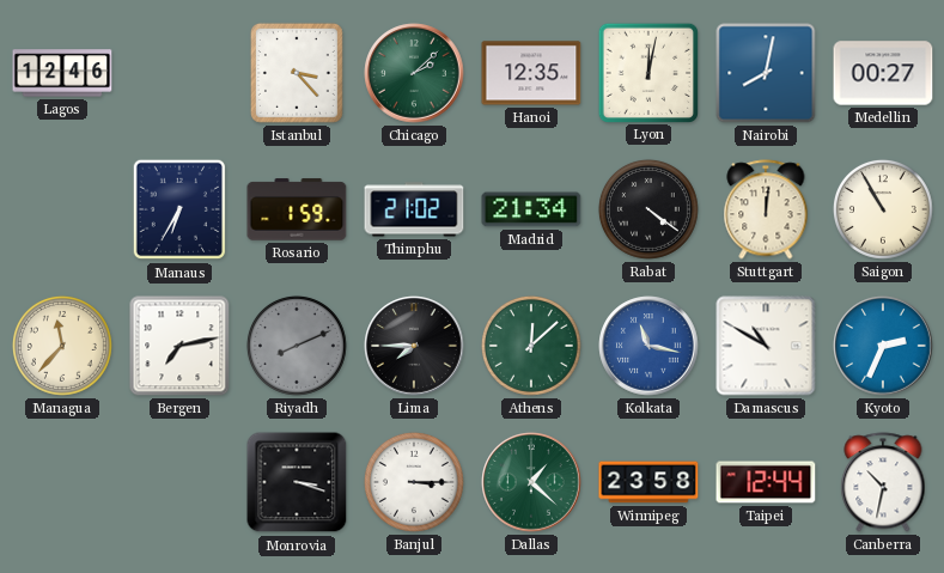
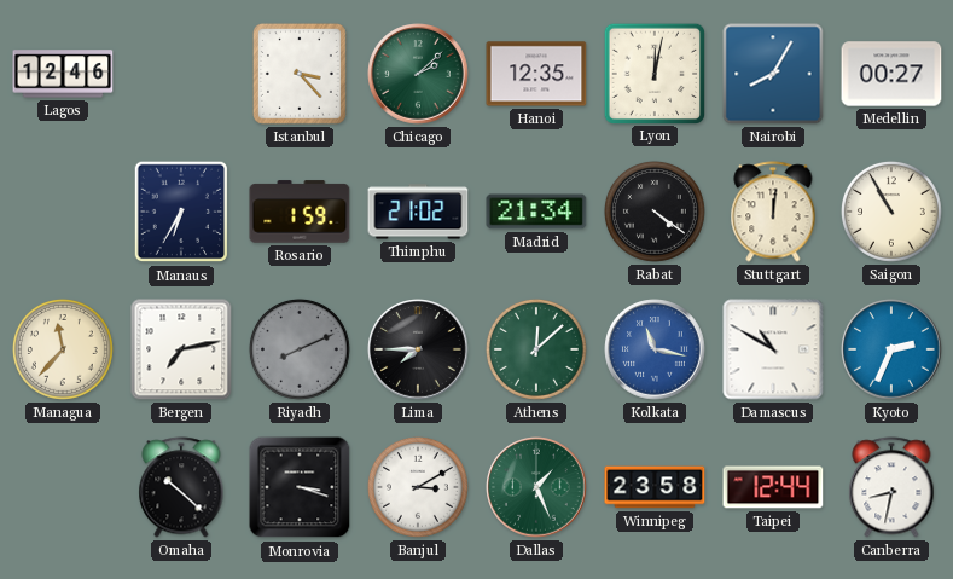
Nairobi: 8:02 -> 8:05 (773, 74)
Omaha: none -> 10:22 (181, 487)
Banjul: 3:15 -> 3:10 (418, 487)
Dallas: 1:22 -> 1:26 (536, 487)
Canberra: 10:32 -> 8:32 (891, 487)
